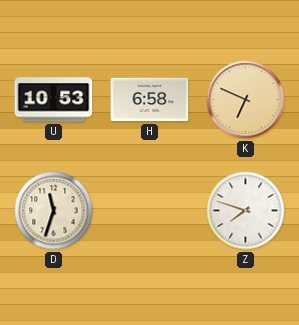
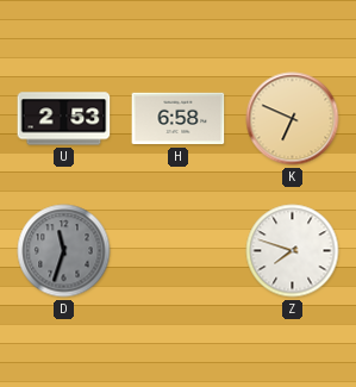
U: 10:53 -> 2:53 (64, 119)
D dial: cream -> grey (64, 251)
